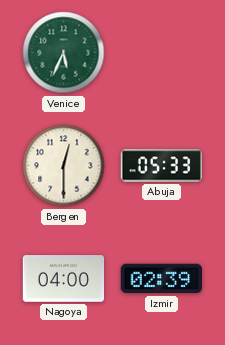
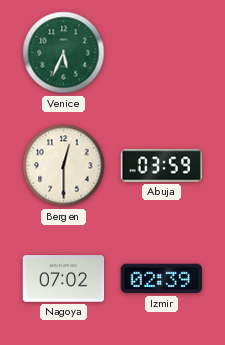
Abuja: 05:33 -> 03:59 (162, 166)
Nagoya: 04:00 -> 07:02 (64, 279)
